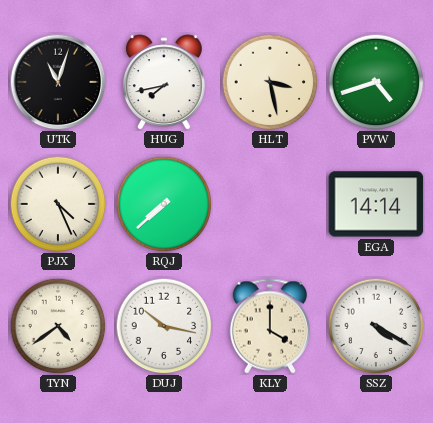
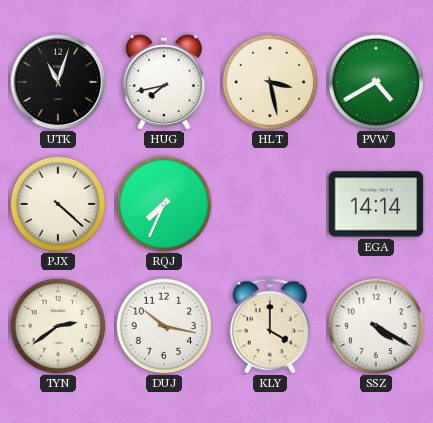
PVW: 4:42 -> 4:40 (376, 82)
PJX: 4:26 -> 4:22 (58, 204)
RQJ: 7:38 -> 7:34 (164, 204)
TYN: 4:39 -> 2:39 (58, 326)
